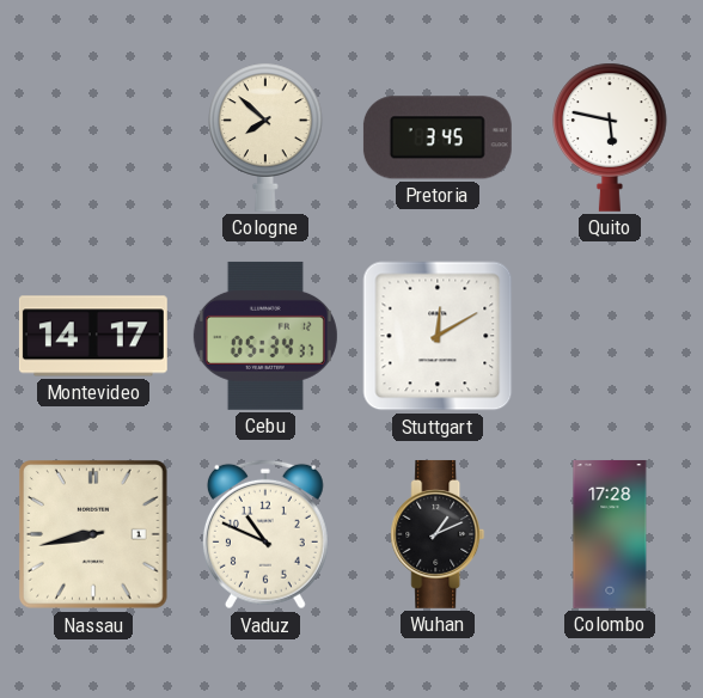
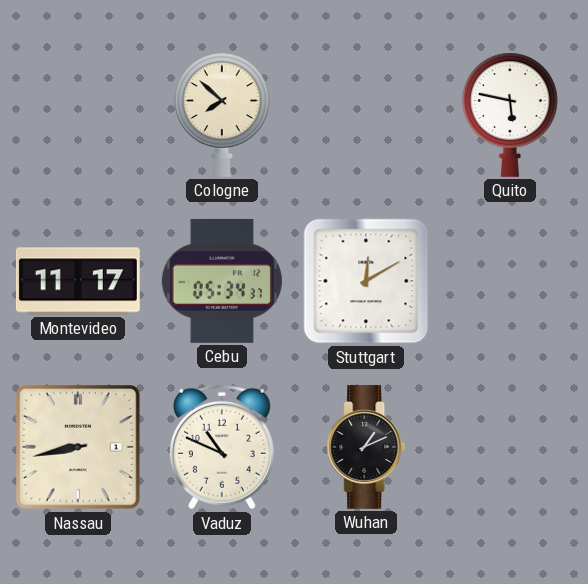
Pretoria: 3:45 -> none (438, 137)
Montevideo: 14:17 -> 11:17 (78, 281)
Colombo: 17:28 -> none (610, 534)
